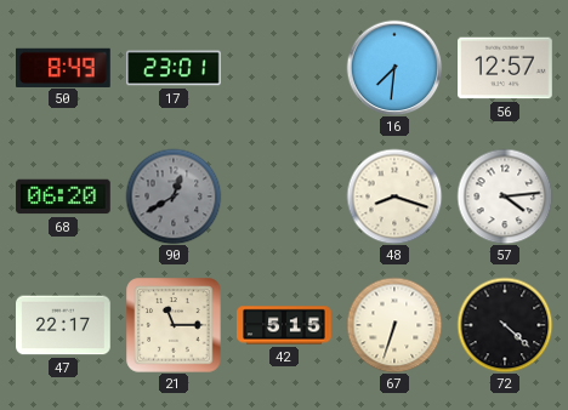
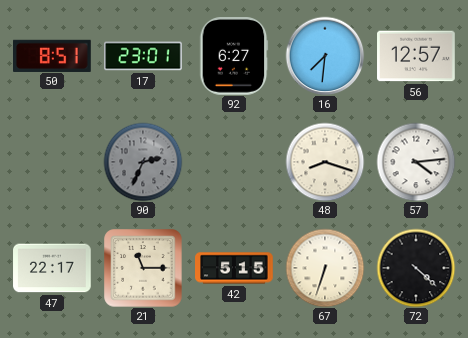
50: 8:49 -> 8:51 (53, 55)
92: none -> 6:27 (234, 57)
68: 06:20 -> none (63, 197)
90: 12:40 -> 2:34 (143, 162)
